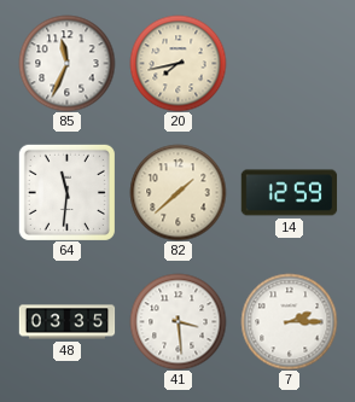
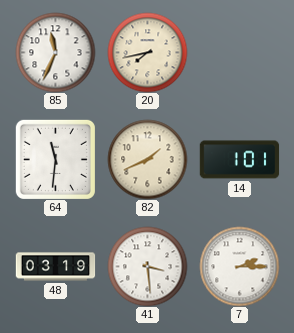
82: 1:38 -> 1:41 (147, 159)
14: 12:59 -> 1:01 (239, 160)
48: 03:35 -> 03:19 (55, 267)
